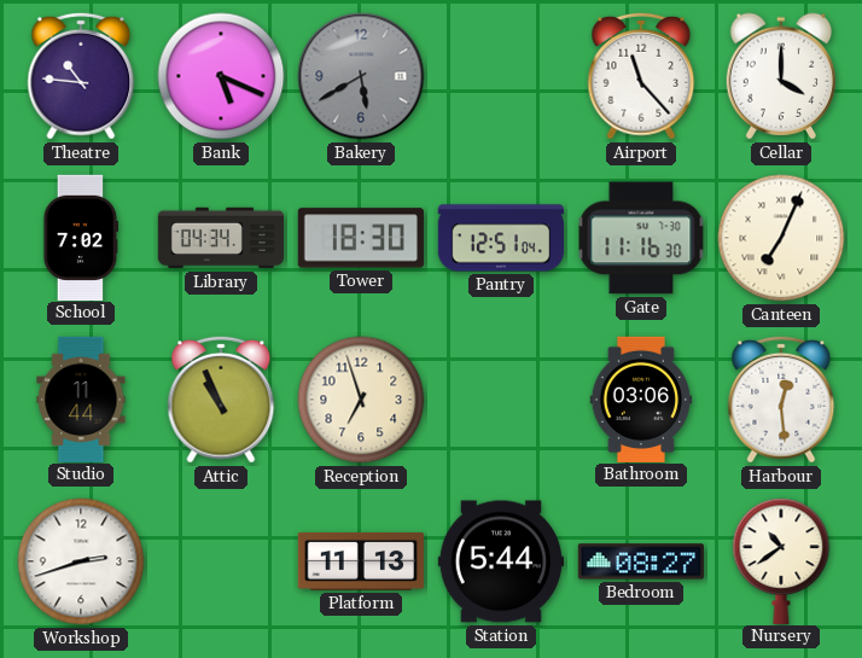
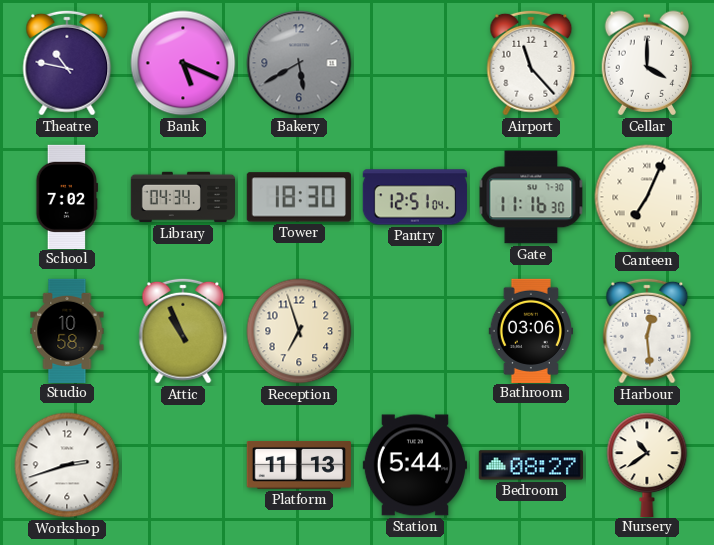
Theatre: 10:46 -> 10:47 (67, 63)
Studio: 11:44 -> 10:58 (67, 330)
